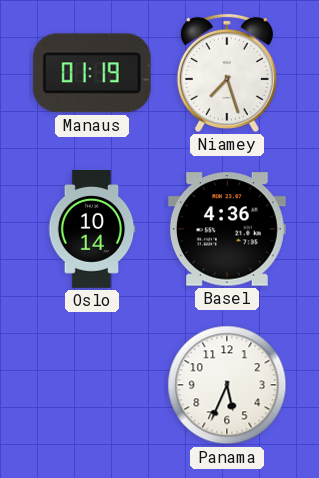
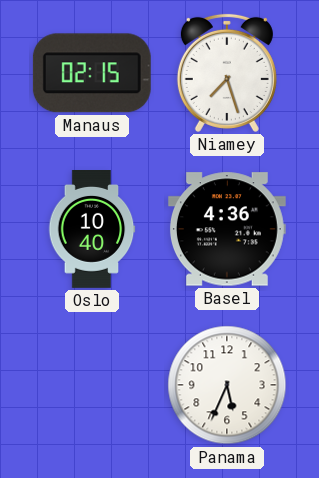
Manaus: 01:19 -> 02:15 (92, 73)
Oslo: 10:14 -> 10:40 (92, 230)
